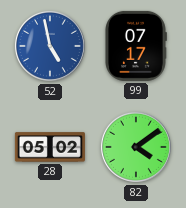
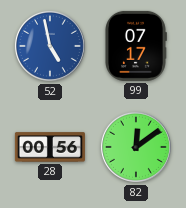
28: 05:02 -> 00:56 (50, 147)
82: 4:09 -> 12:09 (136, 147)
